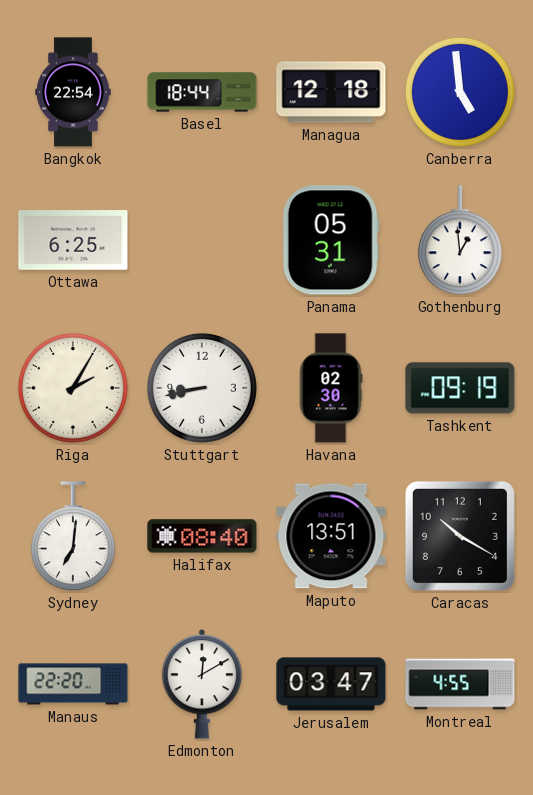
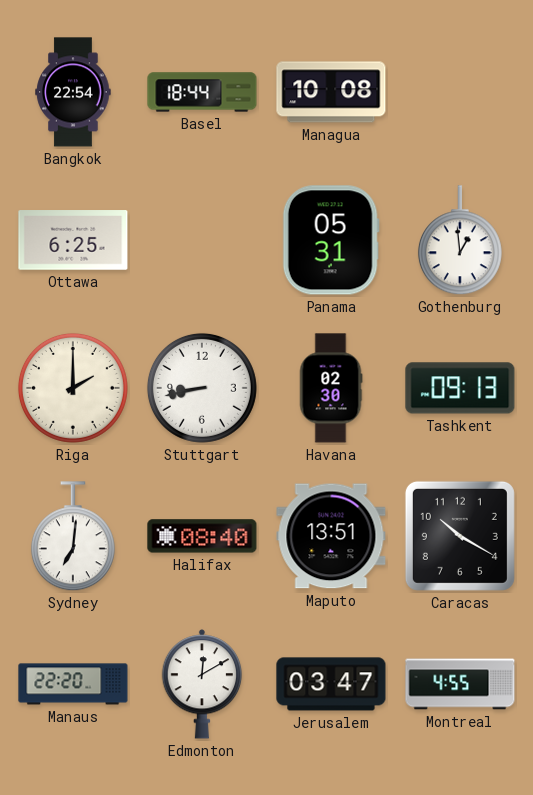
Managua: 12:18 -> 10:08 (331, 92)
Canberra: 4:59 -> none (460, 92)
Riga: 2:05 -> 2:00 (73, 388)
Tashkent: 09:19 -> 09:13 (460, 388)
